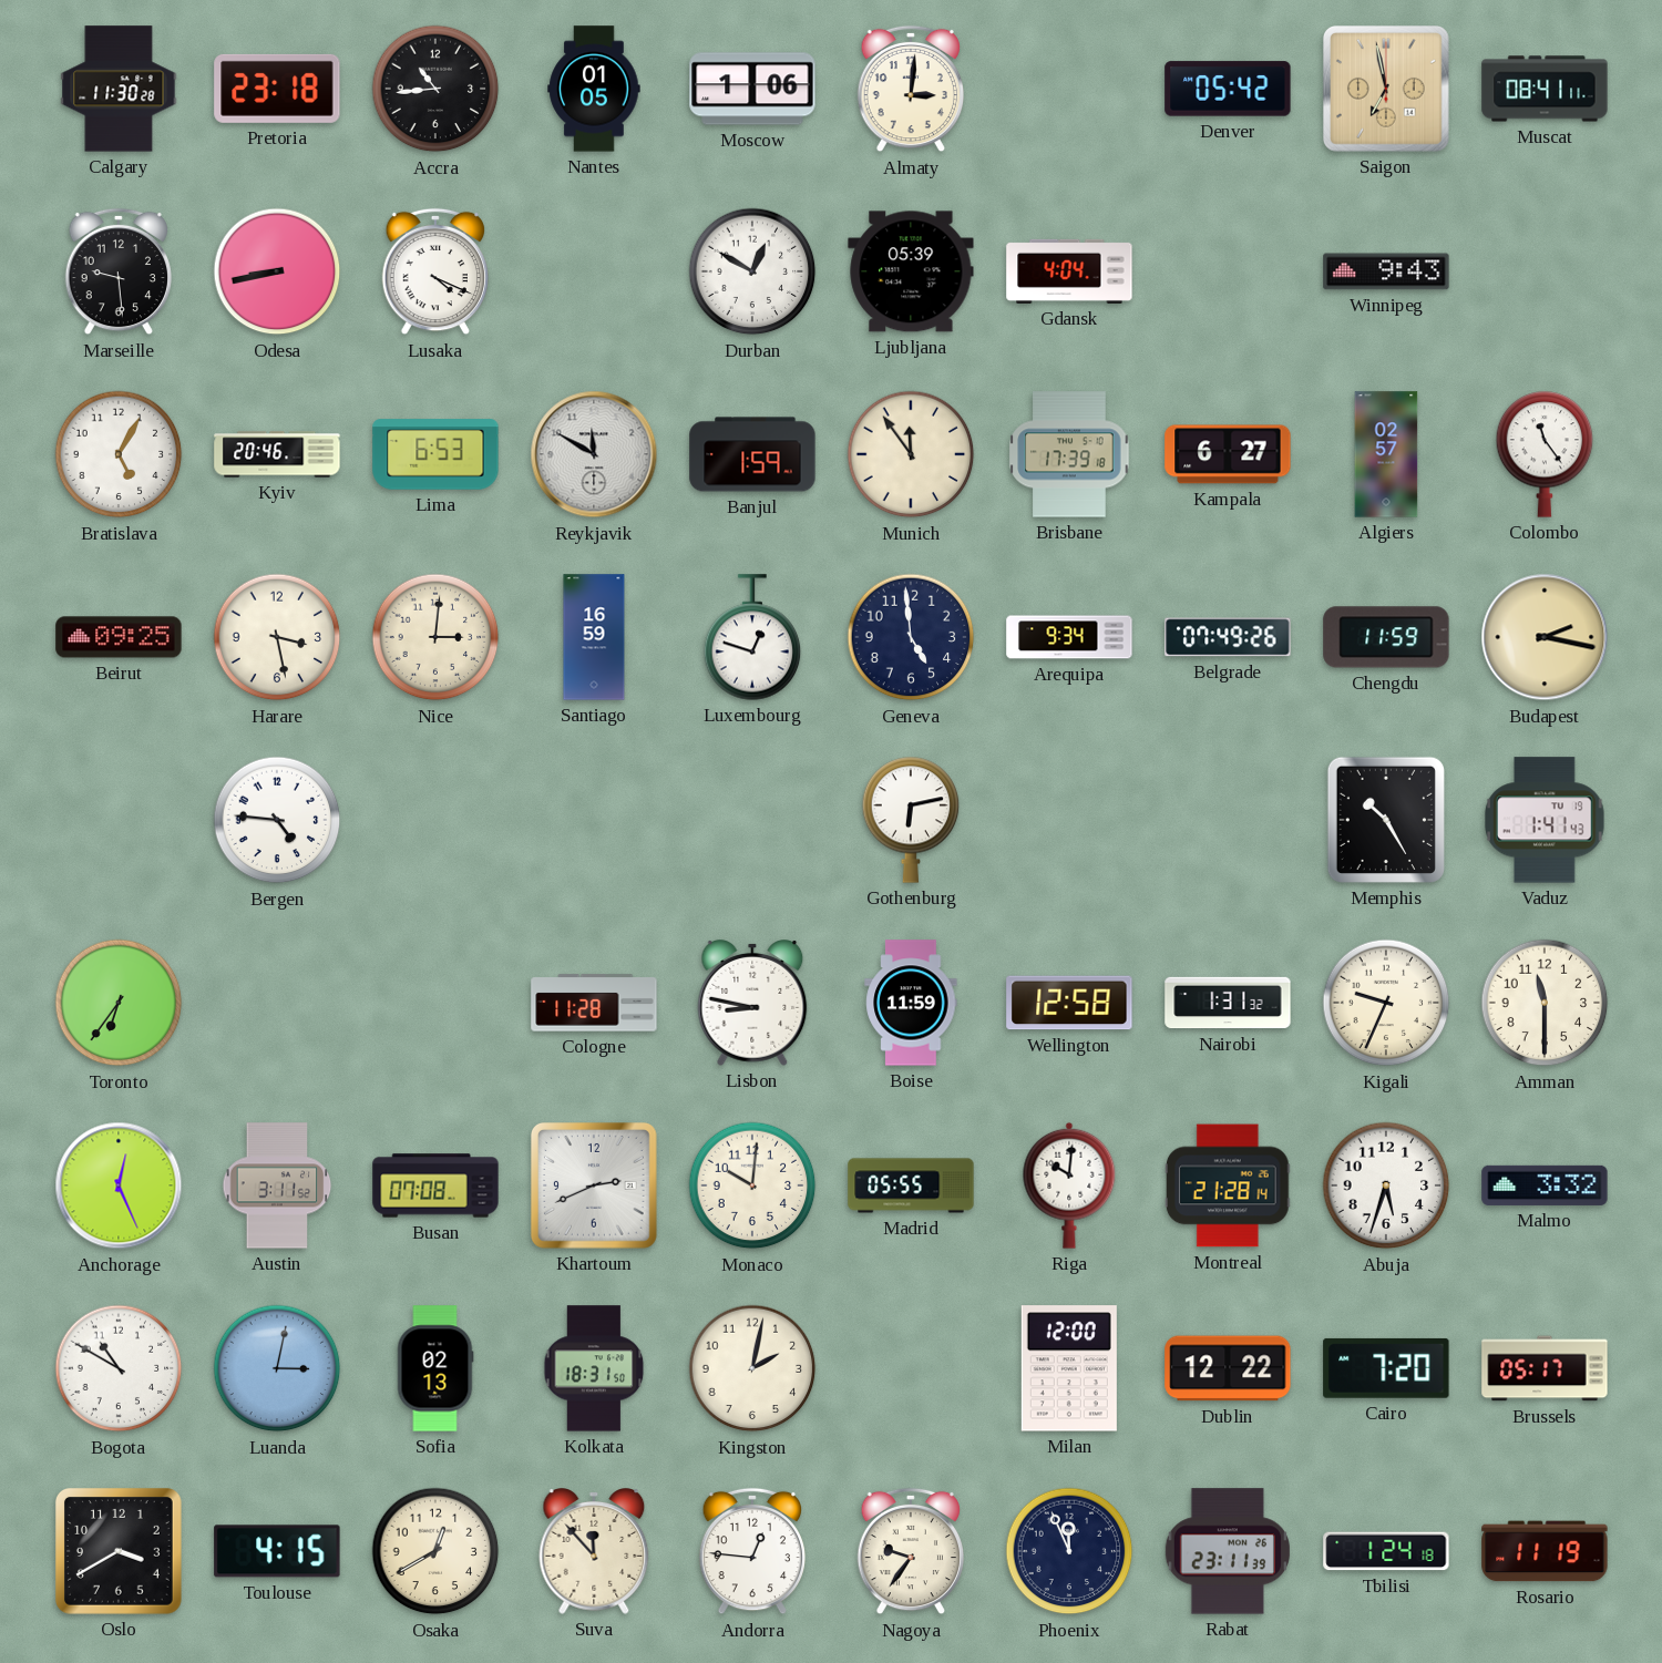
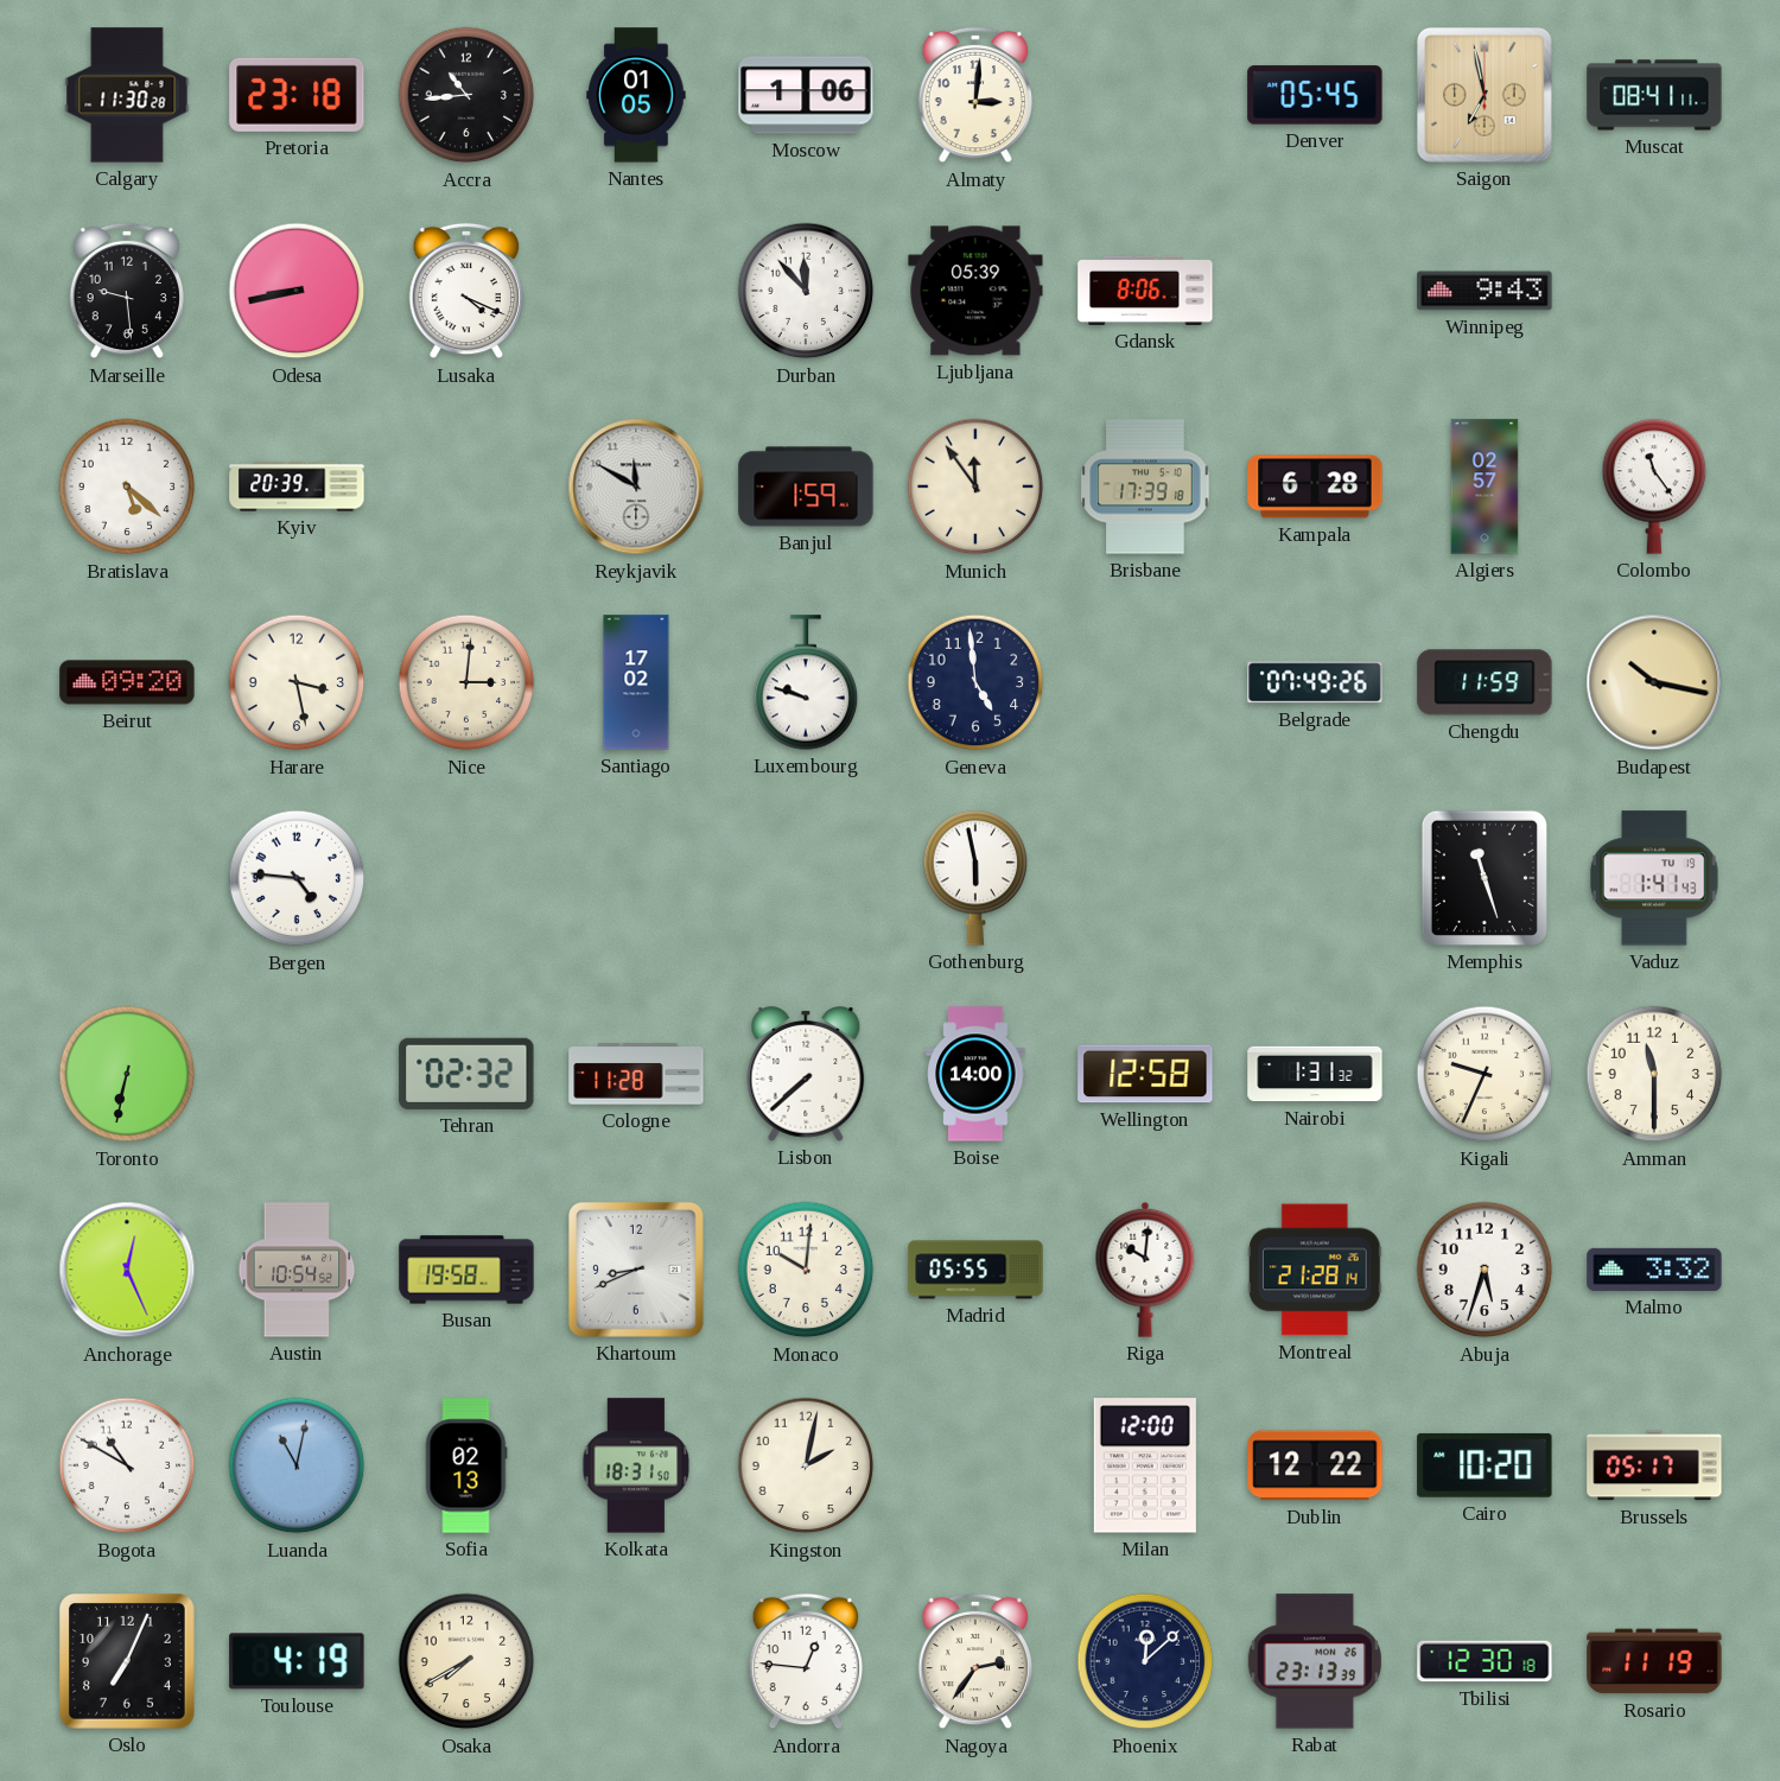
Denver: 05:42 -> 05:45 (1315, 95)
Durban: 12:50 -> 11:53 (806, 291)
Gdansk: 4:04 -> 8:06 (1145, 291)
Bratislava: 5:05 -> 5:22 (127, 486)
Kyiv: 20:46 -> 20:39 (297, 486)
Lima: 6:53 -> none (435, 454)
Kampala: 6:27 -> 6:28 (1315, 486)
Beirut: 09:25 -> 09:20 (127, 682)
Santiago: 16:59 -> 17:02 (636, 682)
Luxembourg: 12:48 -> 9:48 (806, 682)
Arequipa: 9:34 -> none (1069, 637)
Budapest: 2:17 -> 10:17 (1654, 682)
Gothenburg: 6:13 -> 5:58 (975, 878)
Memphis: 10:25 -> 11:27 (1485, 878)
Toronto: 6:36 -> 6:32 (127, 1074)
Tehran: none -> 02:32 (466, 1074)
Lisbon: 8:47 -> 7:38 (806, 1074)
Boise: 11:59 -> 14:00 (975, 1074)
Austin: 3:11 -> 10:54 (297, 1270)
Busan: 07:08 -> 19:58 (466, 1270)
Khartoum: 2:41 -> 8:41 (637, 1271)
Luanda: 3:02 -> 11:02 (297, 1465)
Cairo: 7:20 -> 10:20 (1485, 1465)
Oslo: 3:40 -> 7:04 (127, 1661)
Toulouse: 4:15 -> 4:19 (297, 1661)
Osaka: 12:40 -> 7:40 (466, 1661)
Suva: 11:53 -> none (594, 1551)
Nagoya: 9:36 -> 2:36 (974, 1661)
Phoenix: 11:56 -> 12:08 (1145, 1661)
Rabat: 23:11 -> 23:13 (1315, 1661)
Tbilisi: 1:24 -> 12:30 (1485, 1661)
